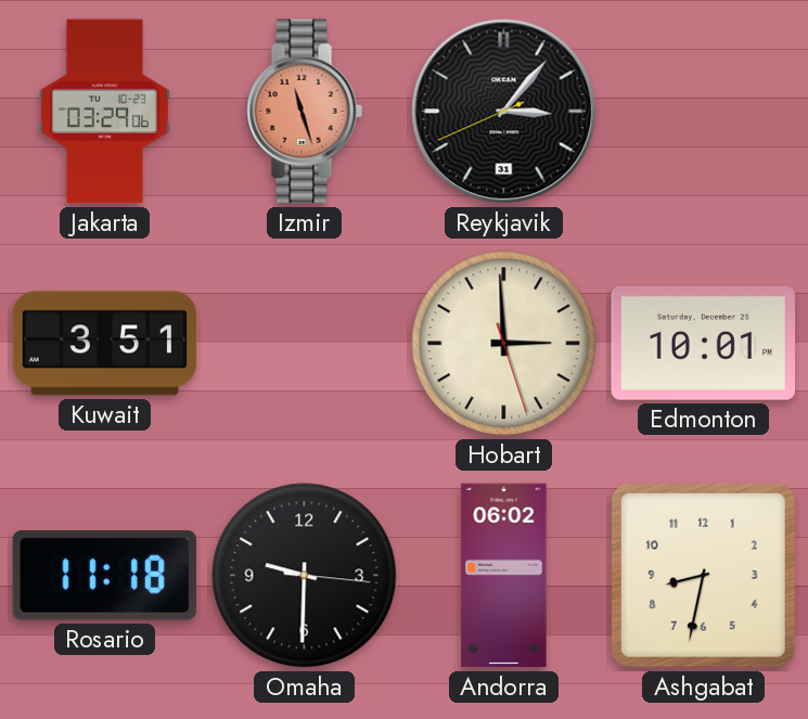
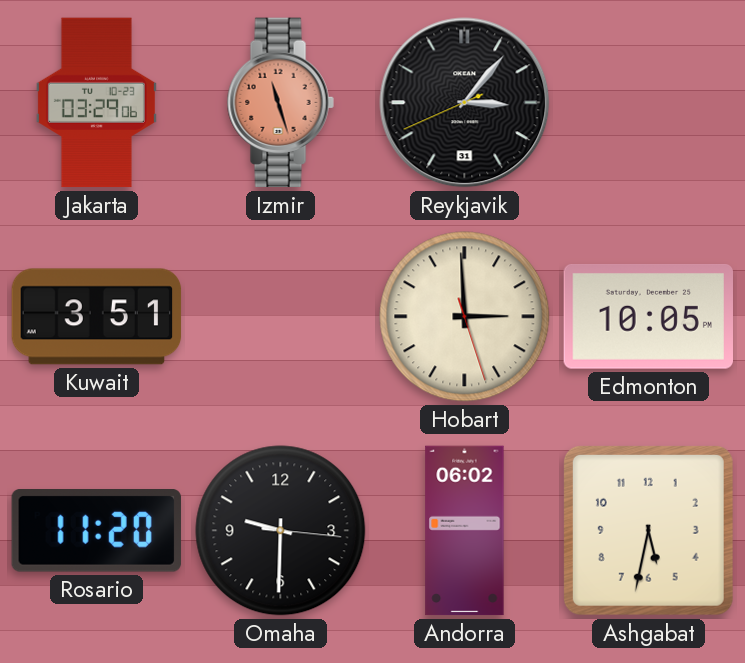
Edmonton: 10:01 -> 10:05 (648, 317)
Rosario: 11:18 -> 11:20 (96, 531)
Ashgabat: 8:32 -> 5:32 (648, 530)
